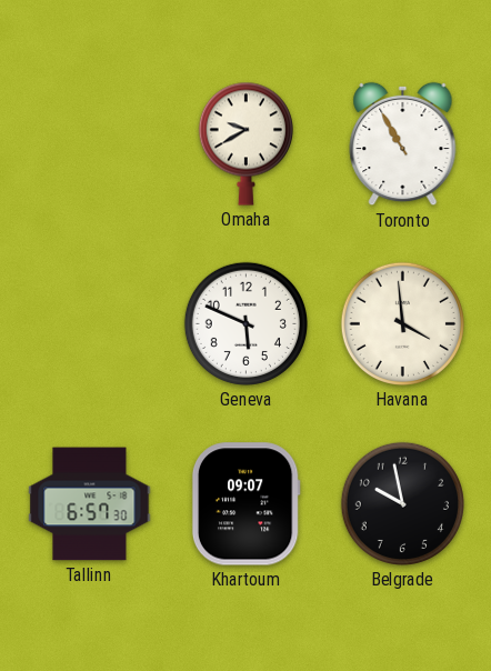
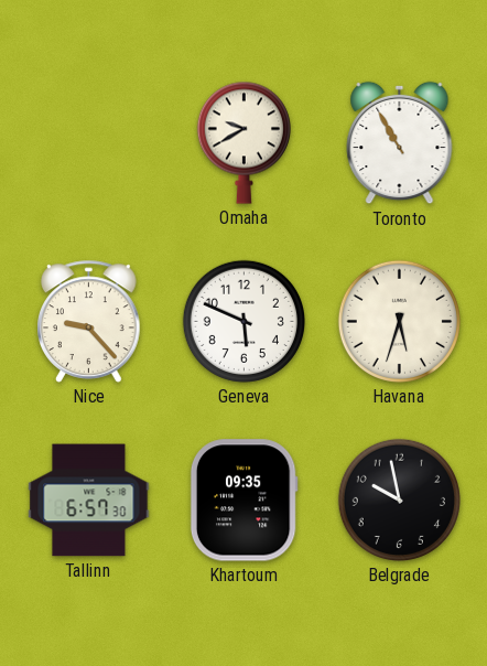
Nice: none -> 9:23 (89, 321)
Havana: 3:59 -> 5:33 (399, 321)
Khartoum: 09:07 -> 09:35 (244, 501)
